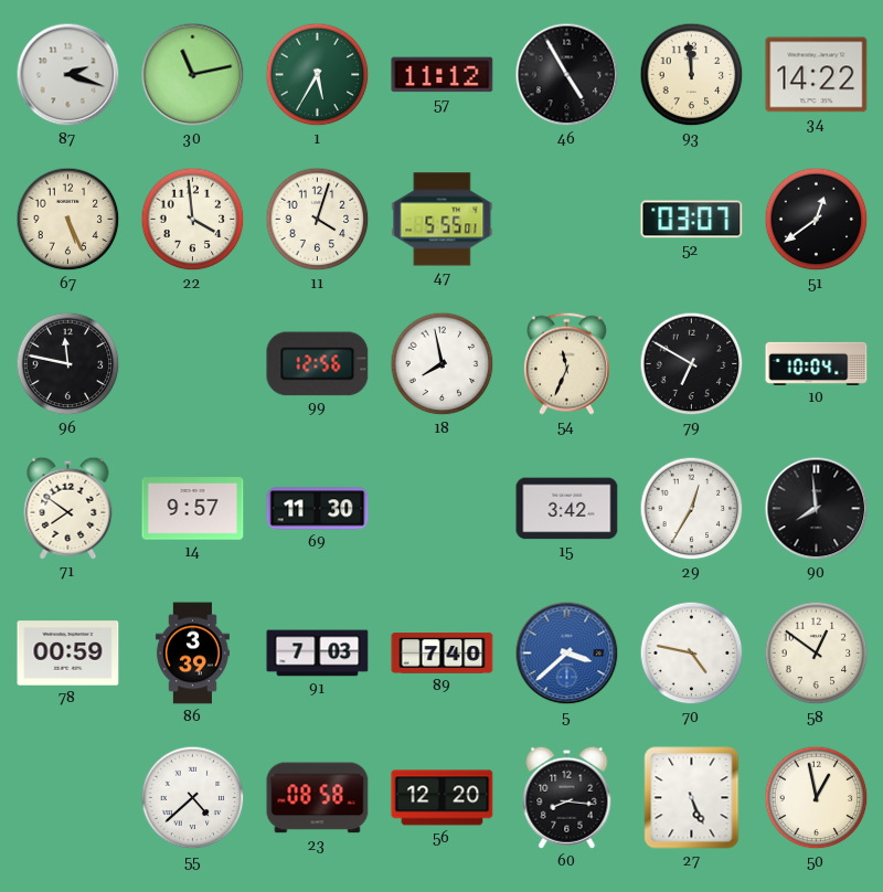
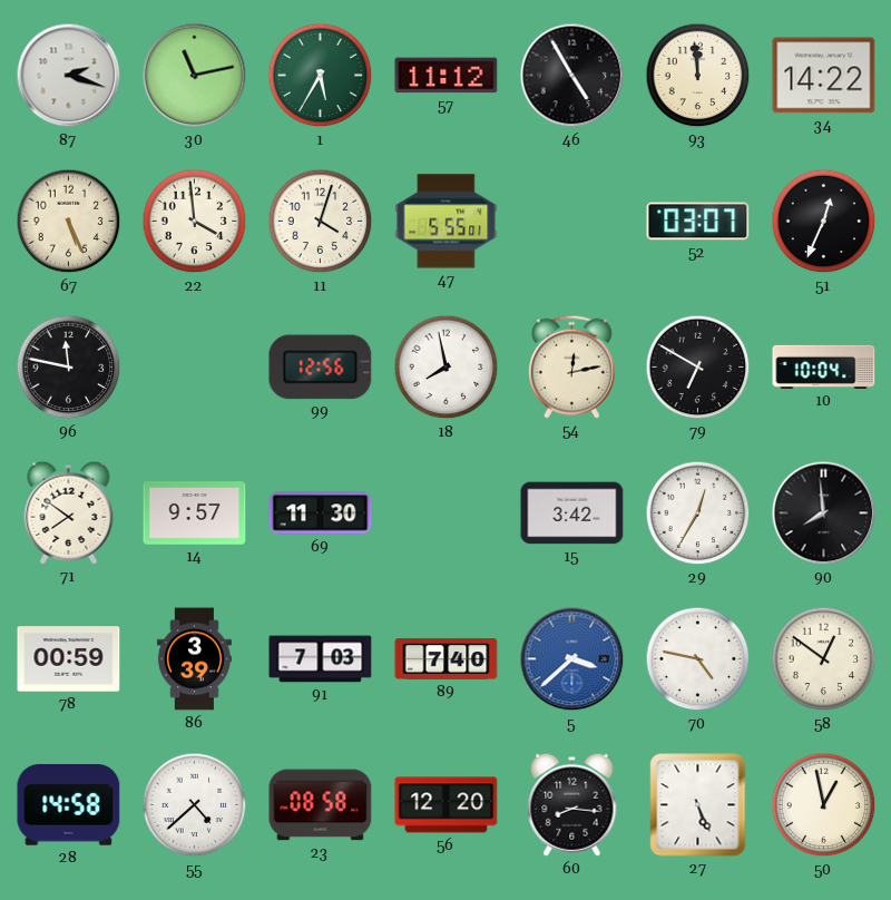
51: 12:39 -> 12:34 (824, 222)
54: 11:34 -> 12:13 (571, 366)
28: none -> 14:58 (69, 805)
